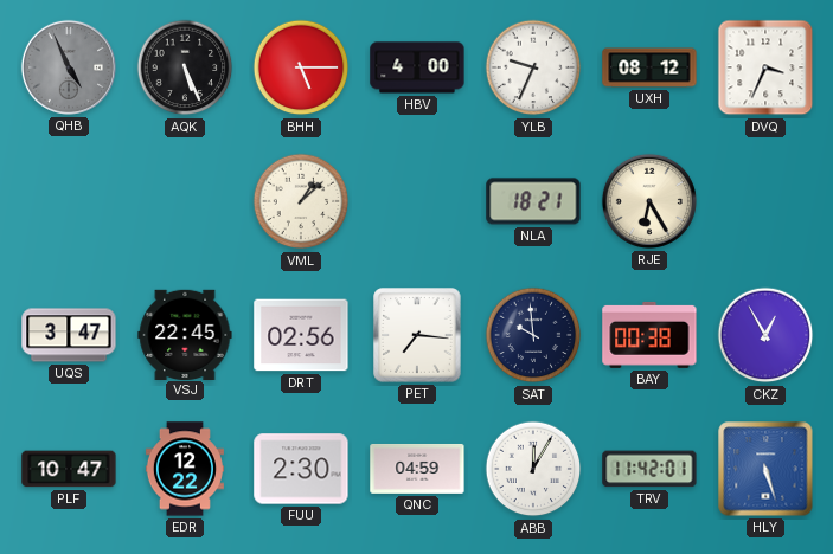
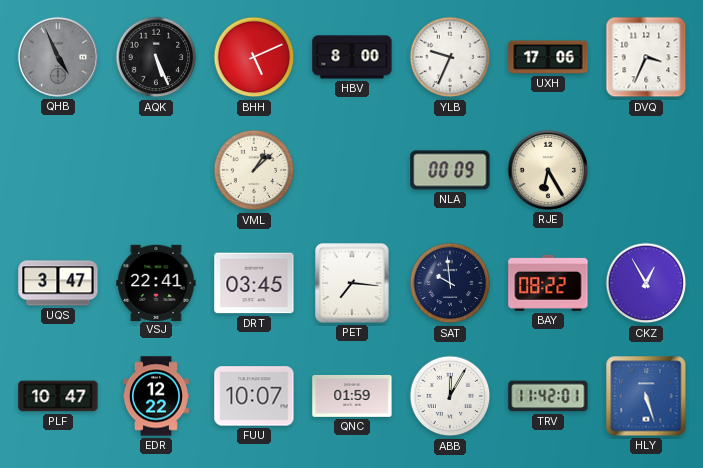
BHH: 5:15 -> 5:11 (254, 57)
HBV: 4:00 -> 8:00 (352, 57)
UXH: 08:12 -> 17:06 (548, 57)
NLA: 18:21 -> 00:09 (450, 170)
VSJ: 22:45 -> 22:41 (156, 282)
DRT: 02:56 -> 03:45 (254, 283)
BAY: 00:38 -> 08:22 (548, 283)
FUU: 2:30 -> 10:07 (254, 396)
QNC: 04:59 -> 01:59 (352, 396)
